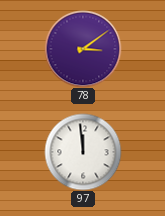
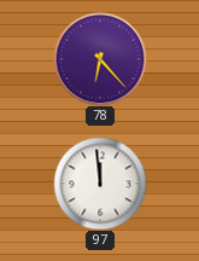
78: 3:09 -> 6:23 (100, 59)
